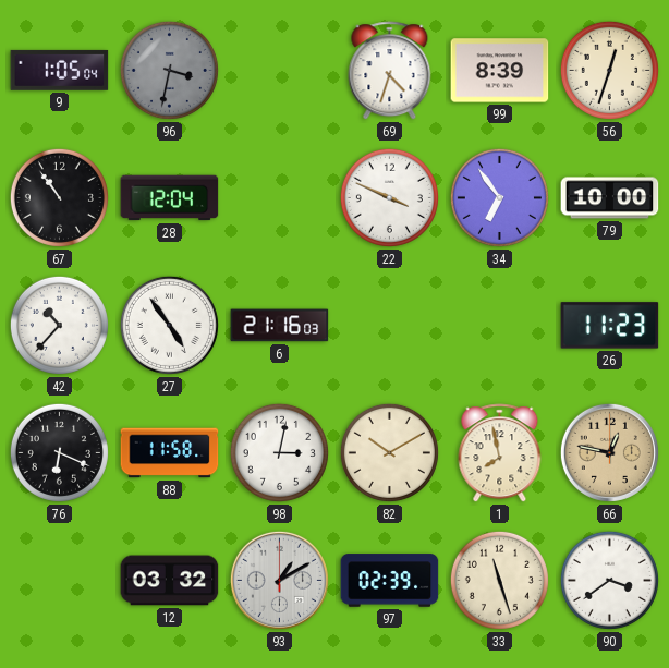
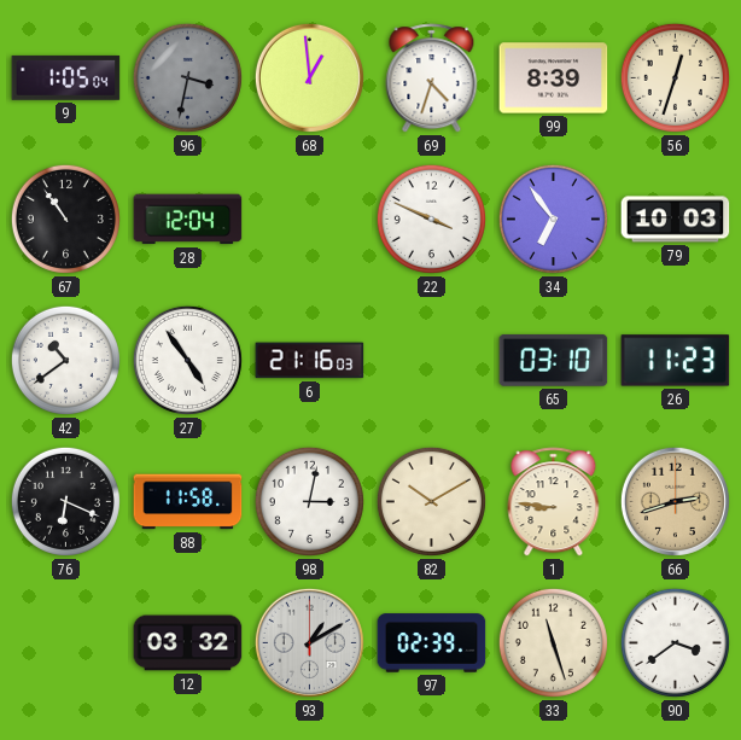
68: none -> 12:59 (309, 77)
79: 10:00 -> 10:03 (676, 220)
42: 10:37 -> 10:39 (65, 360)
65: none -> 03:10 (554, 361)
1: 7:58 -> 8:46 (554, 502)
66: 12:47 -> 2:42 (675, 501)
